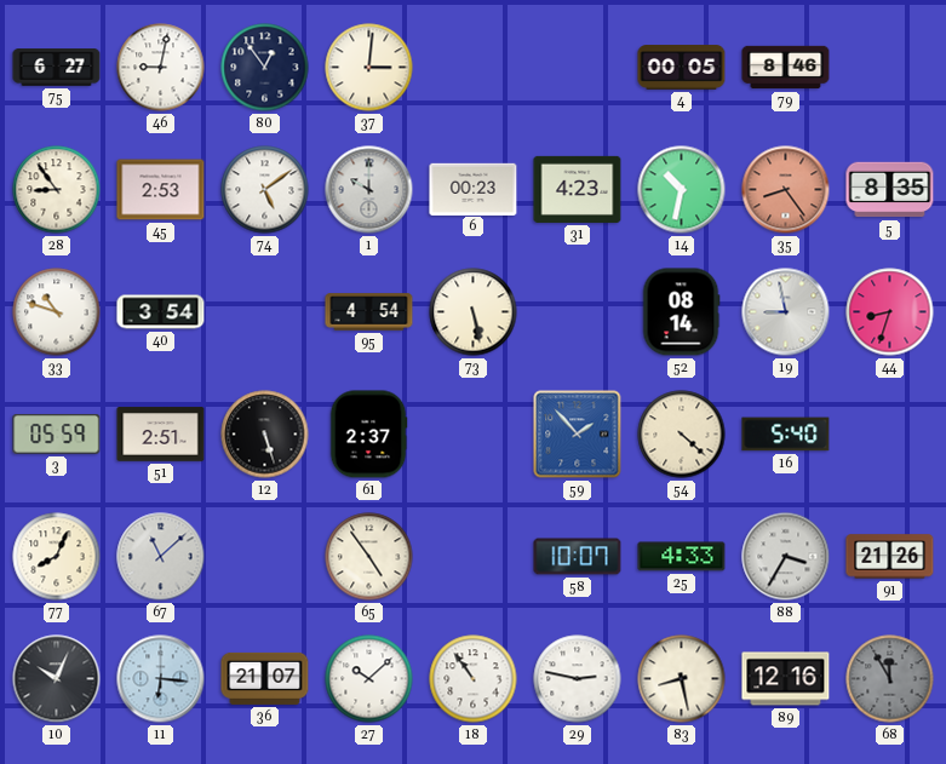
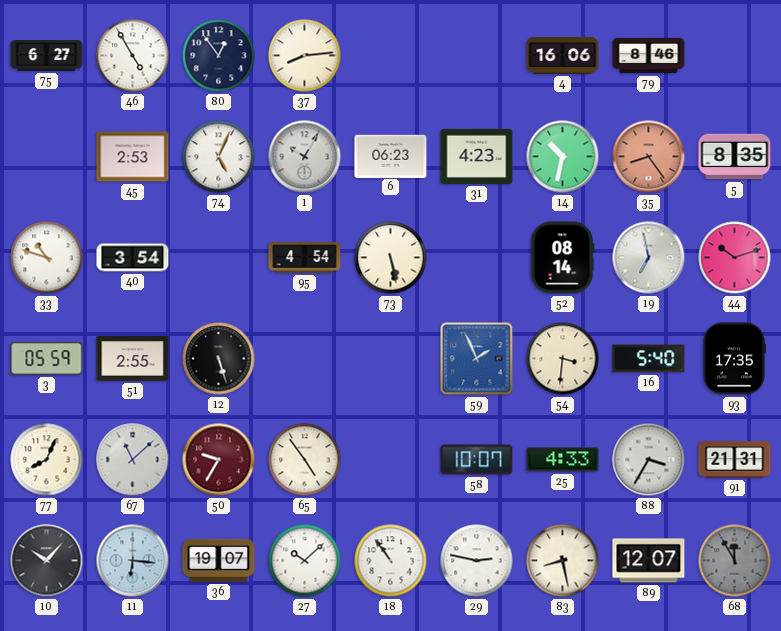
46: 9:02 -> 4:55 (133, 56)
37: 3:01 -> 8:14 (305, 56)
4: 00:05 -> 16:06 (563, 56)
28: 8:54 -> none (57, 190)
74: 5:09 -> 5:04 (219, 157)
1: 10:00 -> 10:05 (305, 157)
6: 00:23 -> 06:23 (391, 156)
19: 8:58 -> 6:58 (649, 258)
44: 8:33 -> 10:12 (735, 258)
51: 2:51 -> 2:55 (133, 359)
61: 2:37 -> none (368, 435)
59: 1:53 -> 1:56 (477, 359)
54: 4:22 -> 3:31 (563, 359)
93: none -> 17:35 (733, 359)
50: none -> 9:35 (219, 460)
91: 21:26 -> 21:31 (735, 460)
10: 10:04 -> 10:07 (47, 561)
36: 21:07 -> 19:07 (219, 560)
89: 12:16 -> 12:07 (649, 561)
